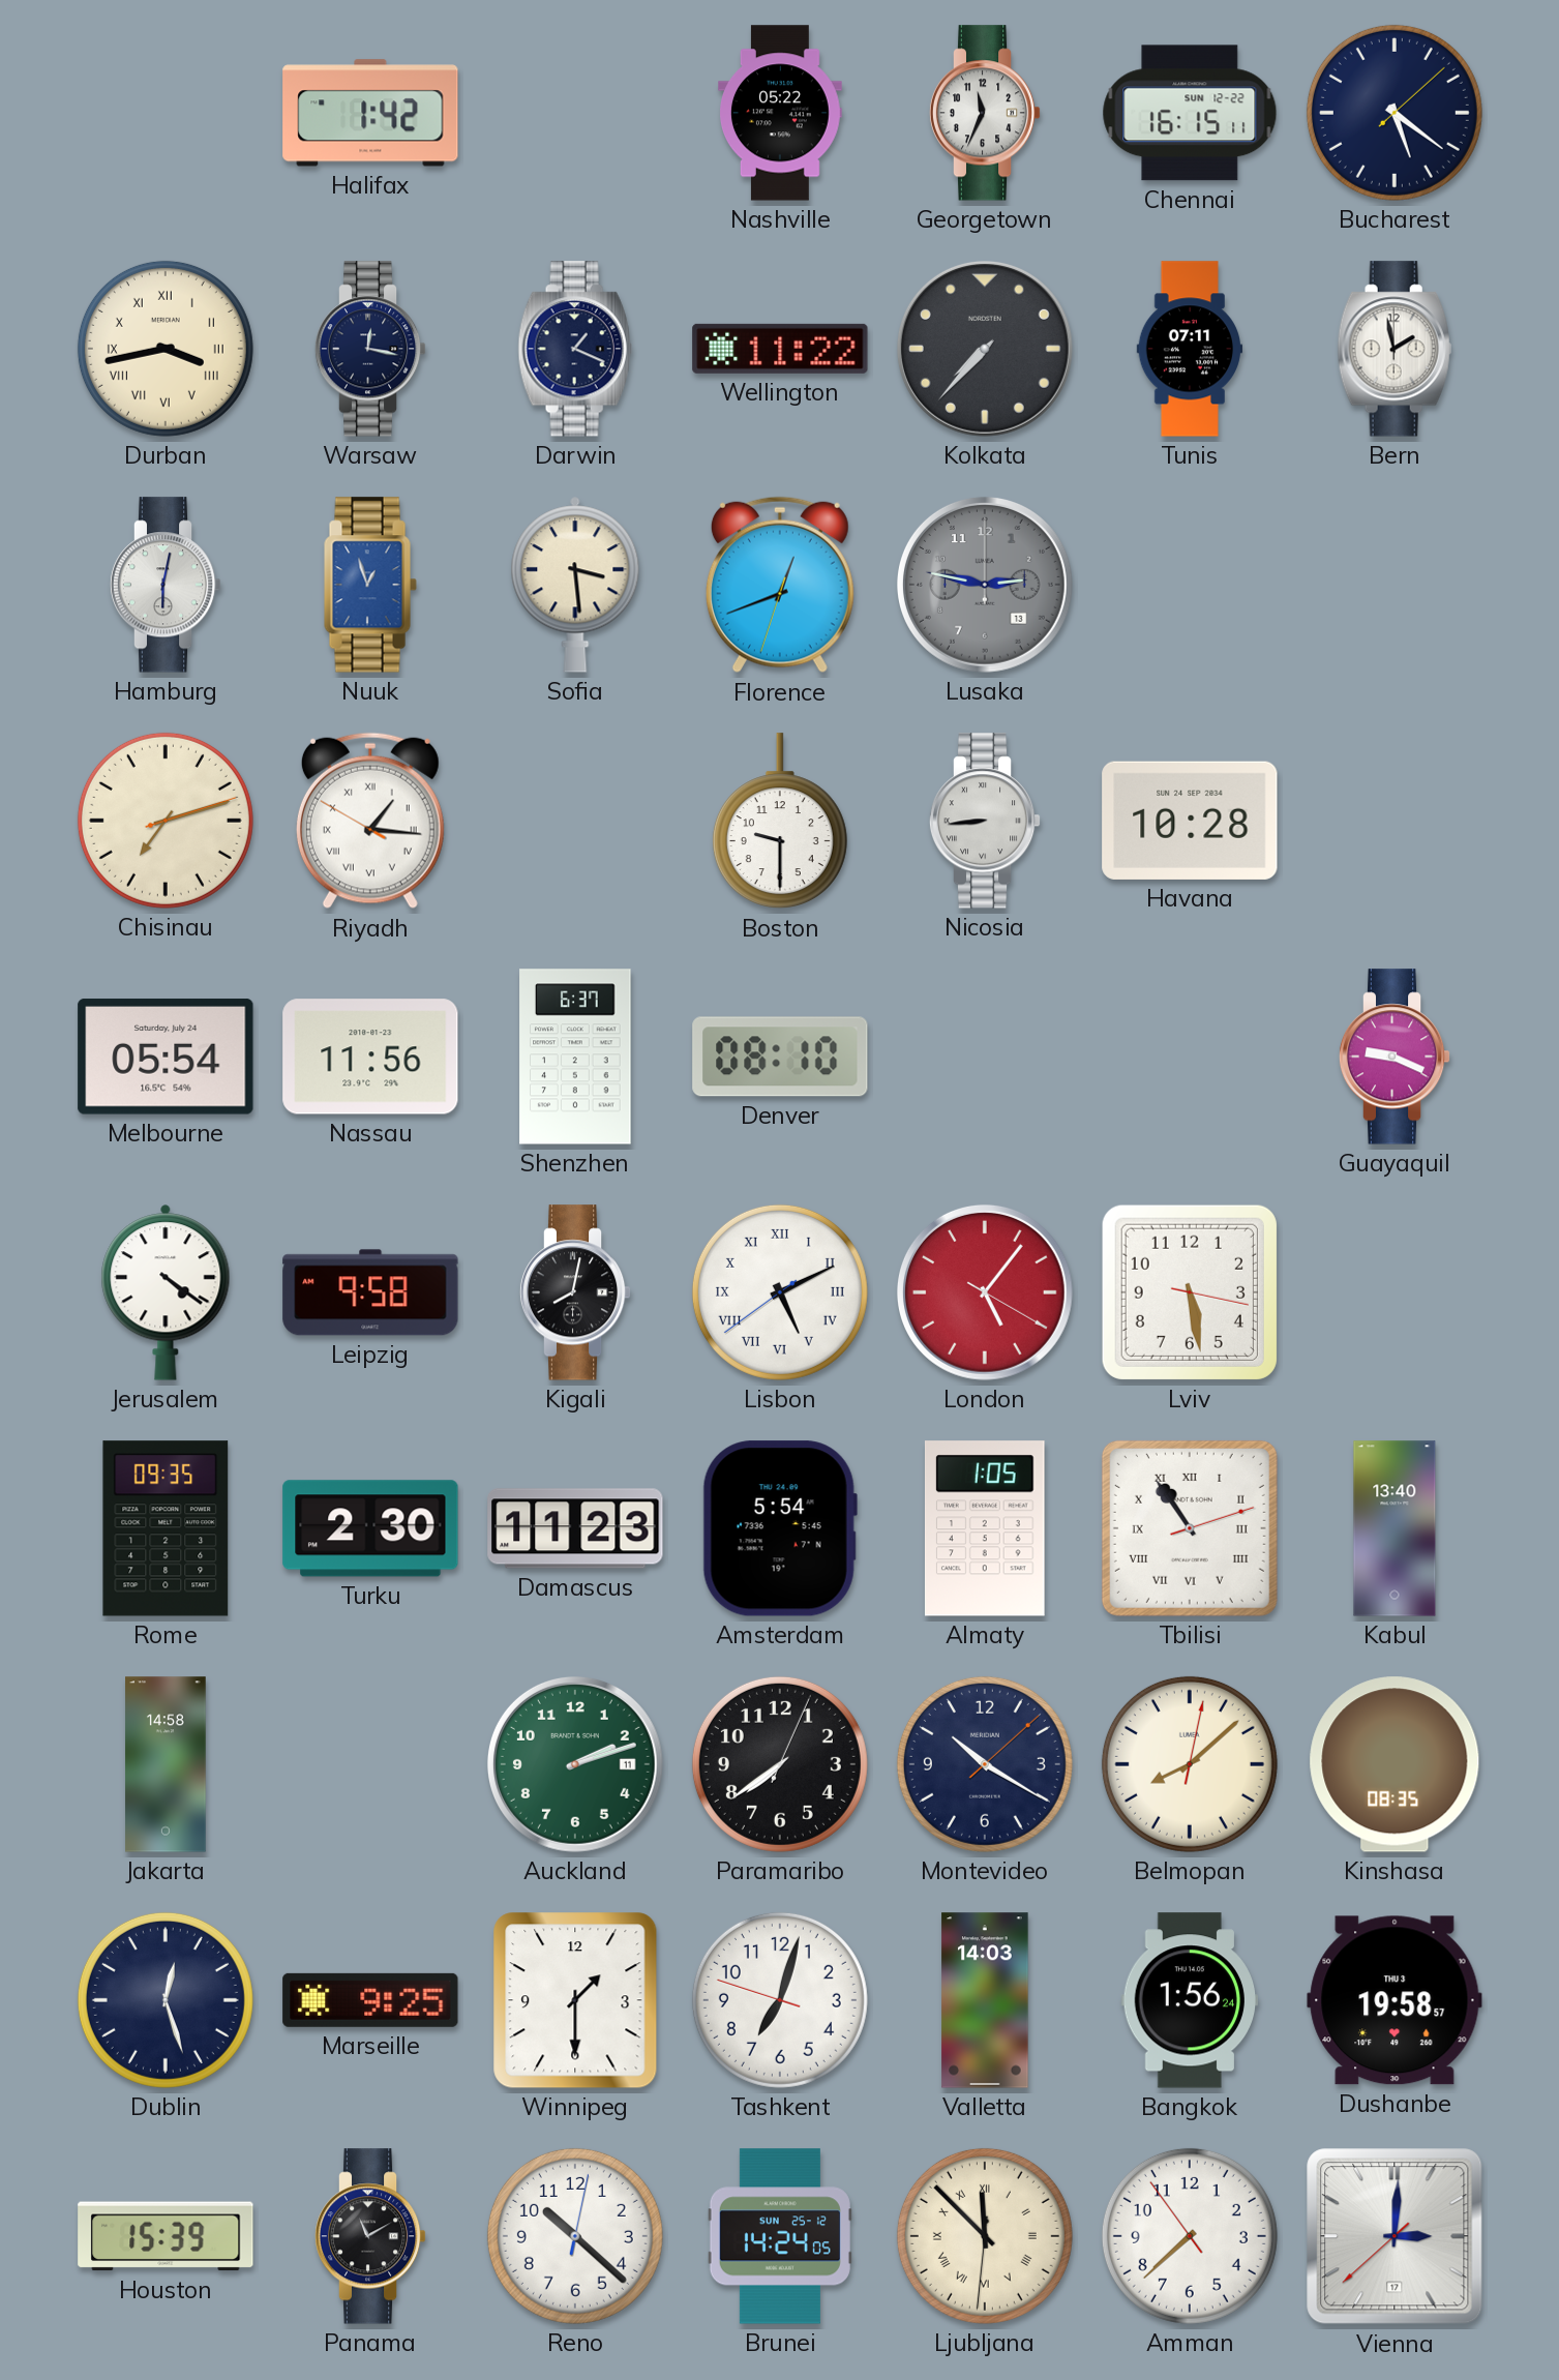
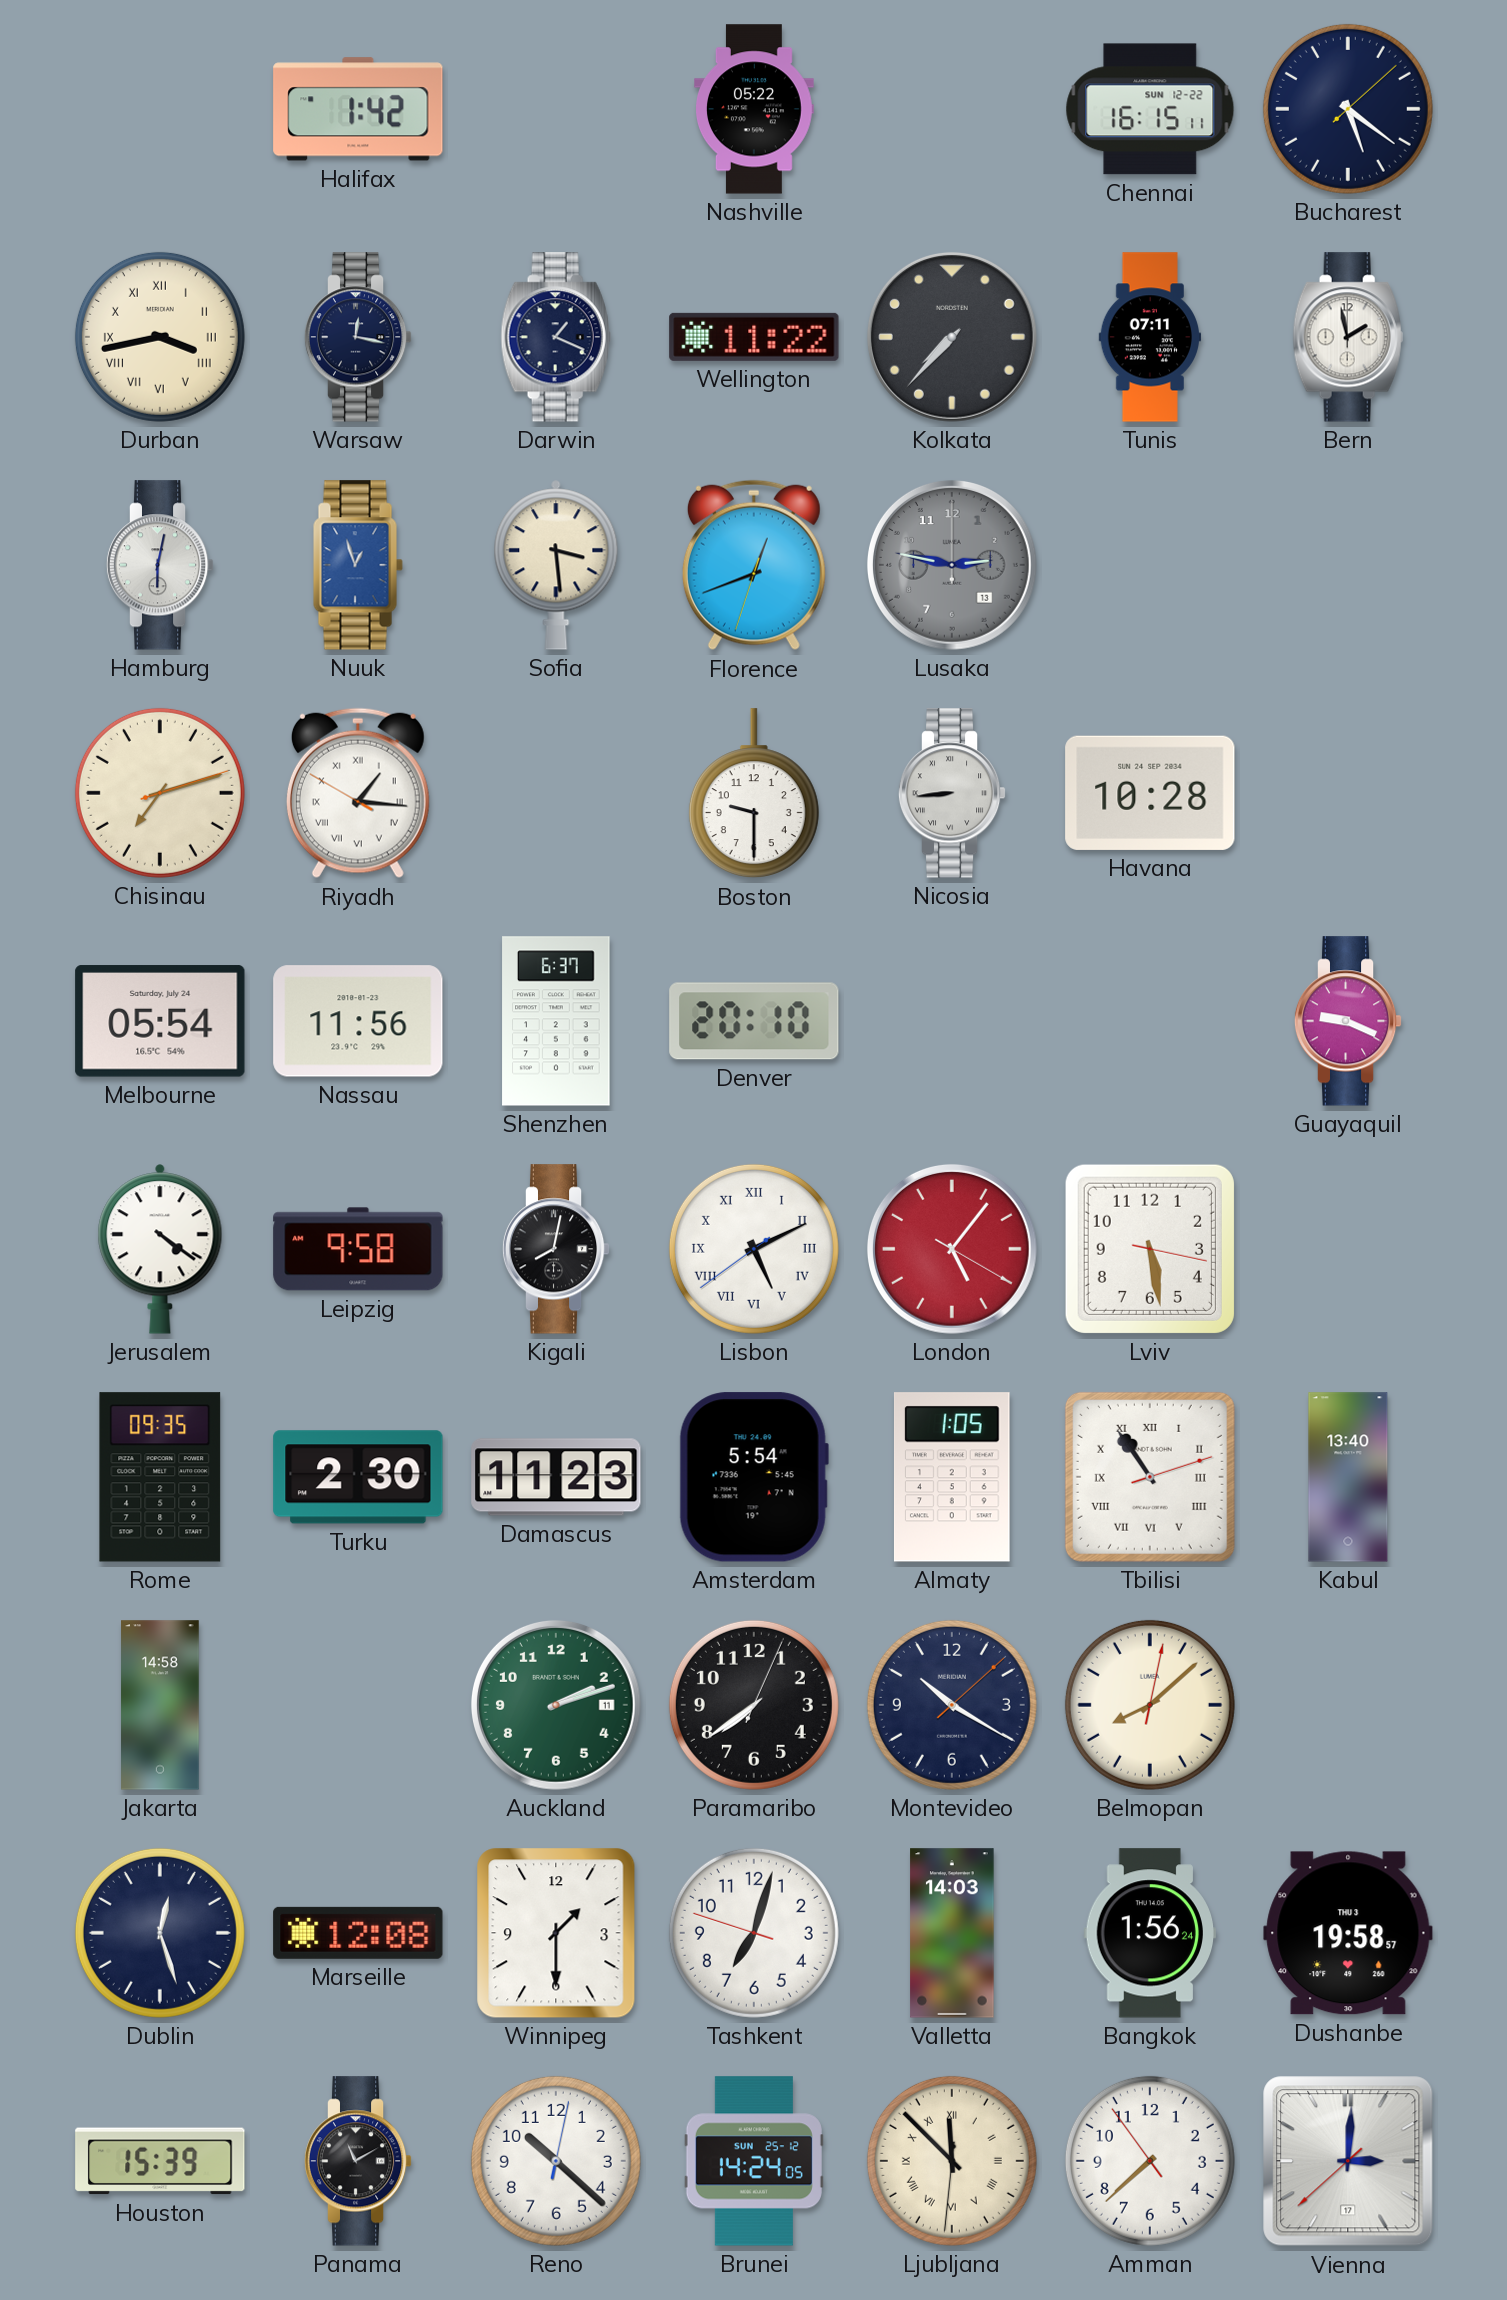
Georgetown: 11:34 -> none (985, 113)
Denver: 08:10 -> 20:10 (754, 1021)
Kinshasa: 08:35 -> none (1395, 1764)
Marseille: 9:25 -> 12:08 (358, 1933)
